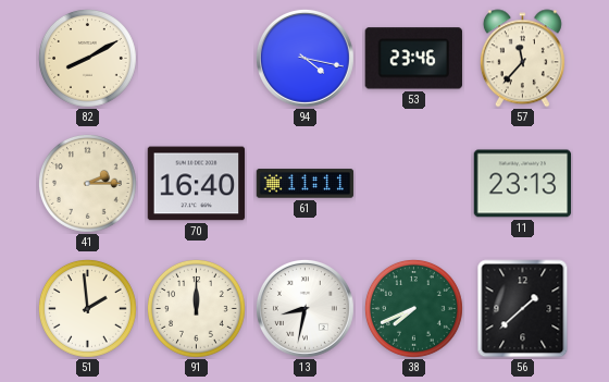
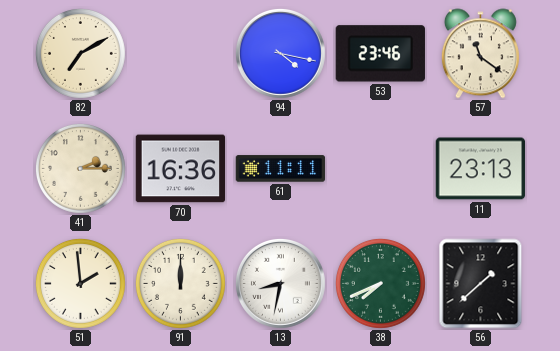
82: 8:10 -> 7:10 (80, 53)
57: 11:37 -> 11:21 (480, 54)
70: 16:40 -> 16:36 (181, 169)
